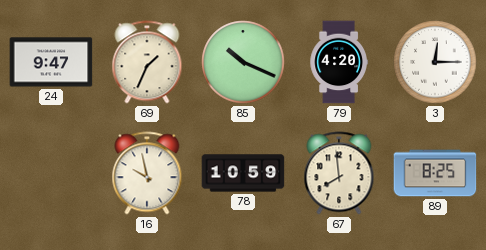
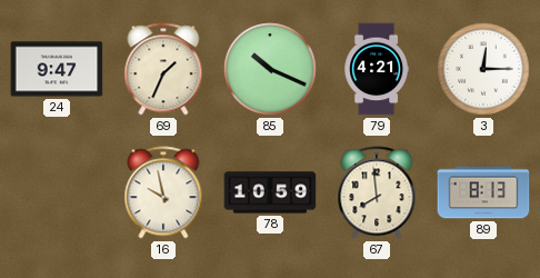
79: 4:20 -> 4:21 (377, 69)
89: 8:25 -> 8:13 (483, 192)
